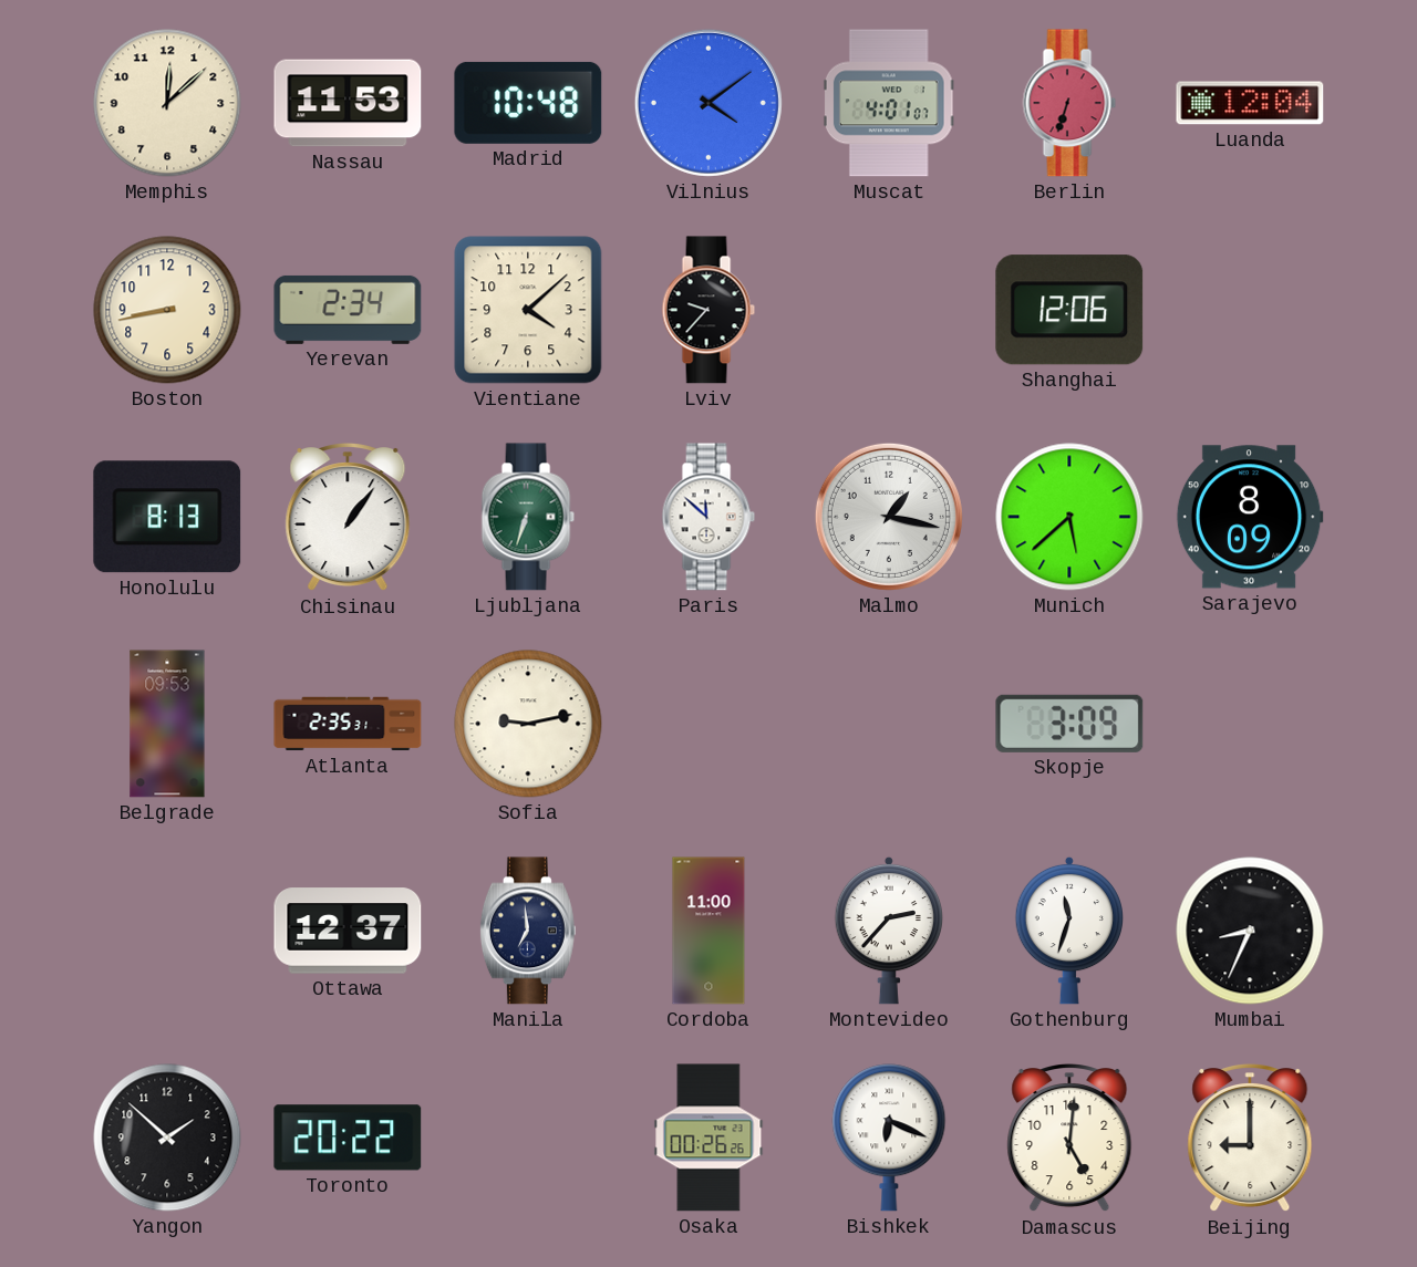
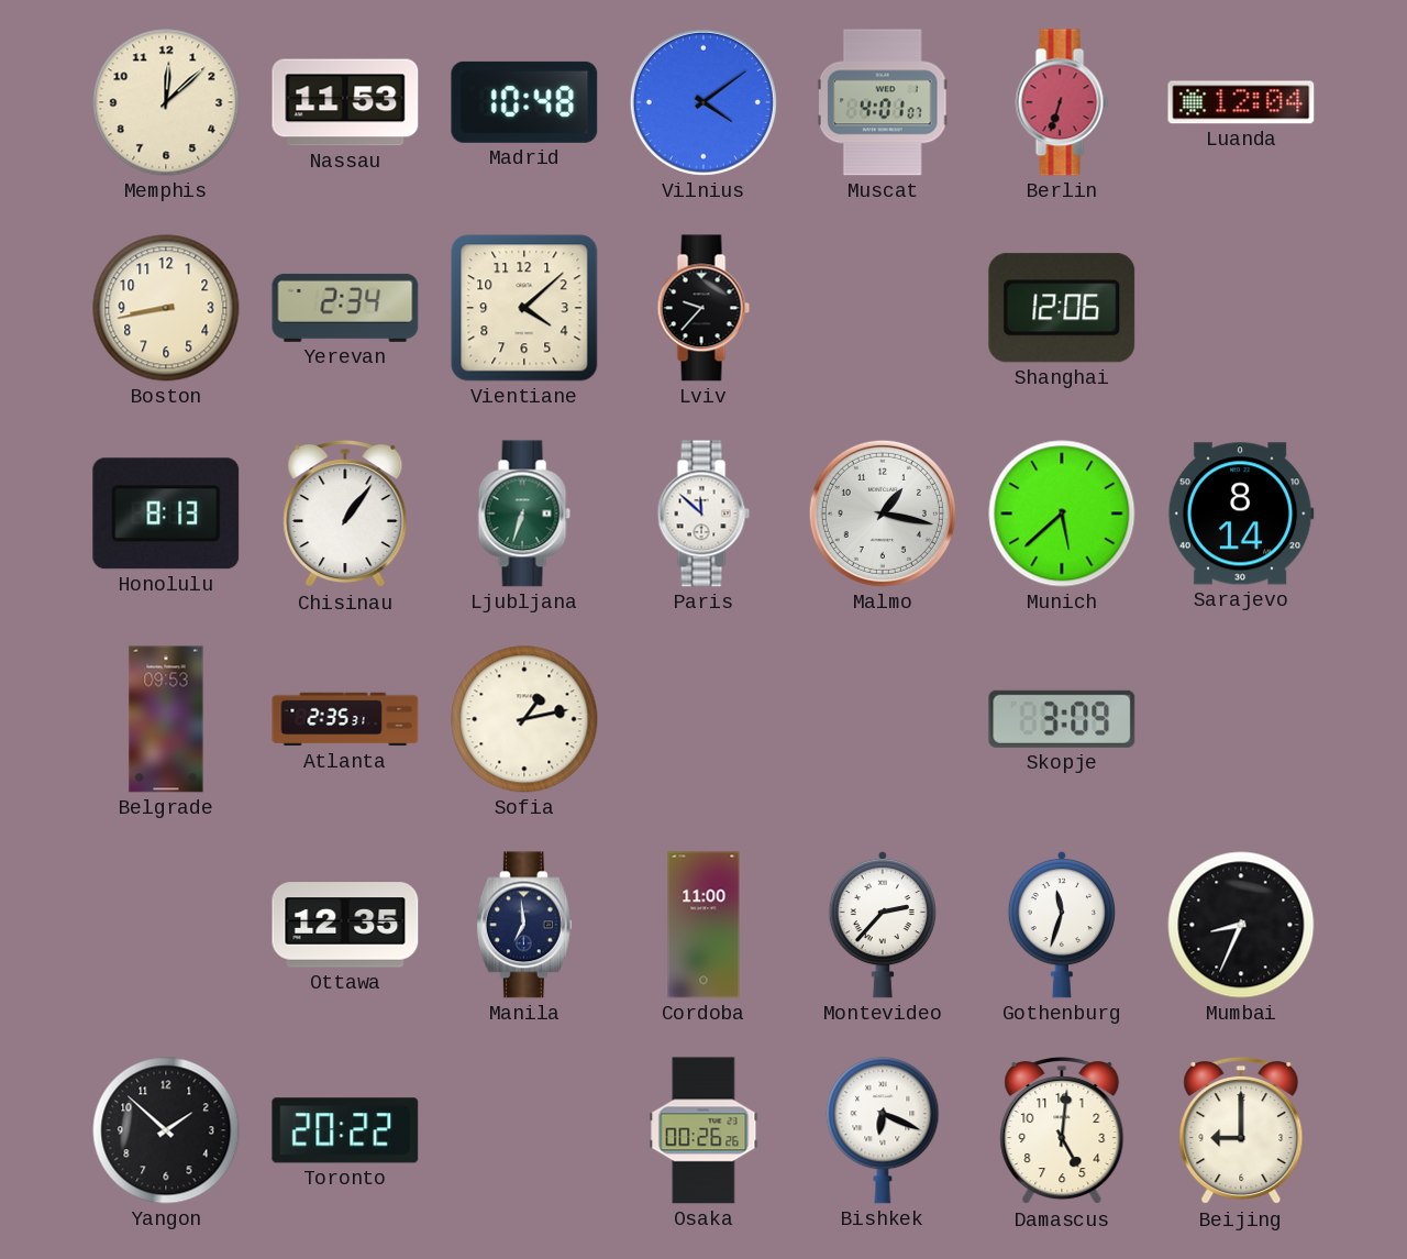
Sarajevo: 8:09 -> 8:14 (1241, 513)
Sofia: 9:13 -> 1:13 (524, 719)
Ottawa: 12:37 -> 12:35 (345, 925)
